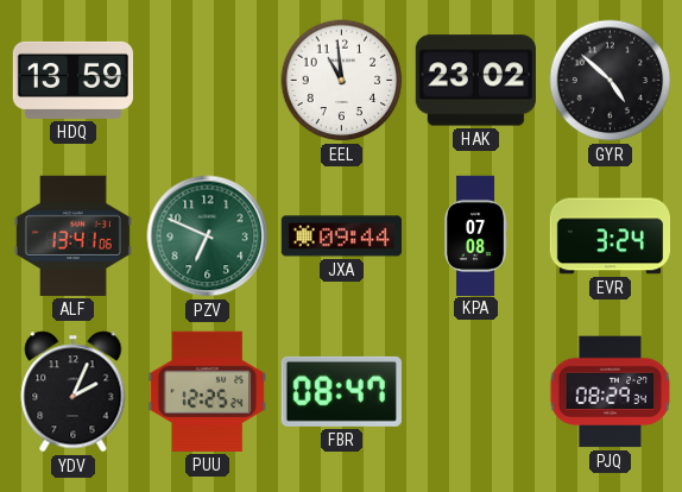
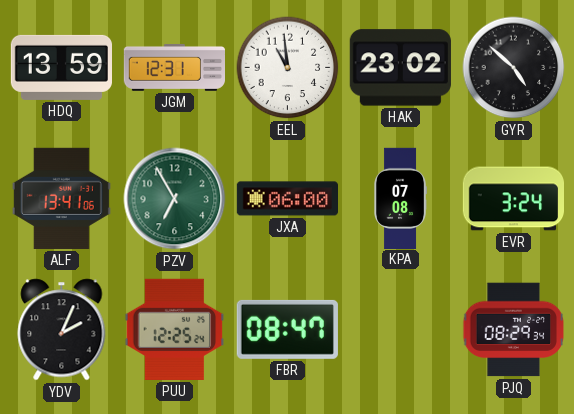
JGM: none -> 12:31 (174, 67)
PZV: 6:49 -> 6:55 (175, 199)
JXA: 09:44 -> 06:00 (287, 199)
